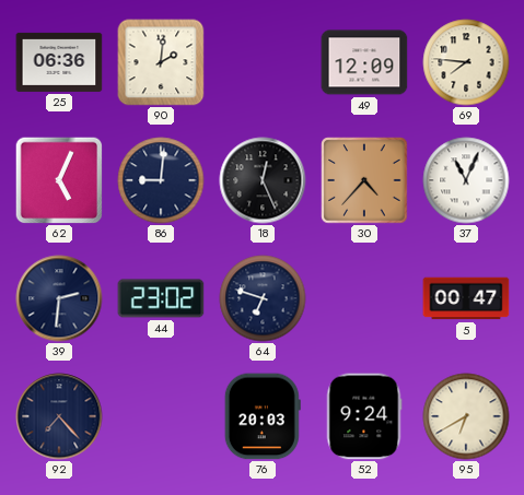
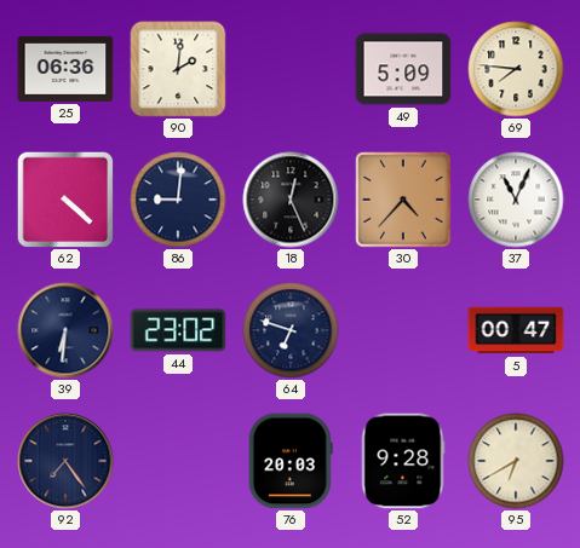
49: 12:09 -> 5:09 (403, 69)
62: 5:04 -> 4:22 (65, 200)
39: 2:31 -> 6:31 (65, 330)
92: 7:23 -> 7:24 (65, 461)
52: 9:24 -> 9:28 (403, 461)
